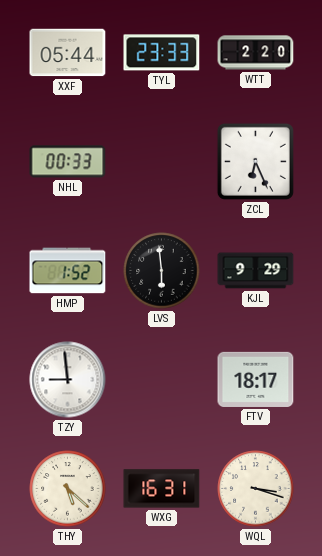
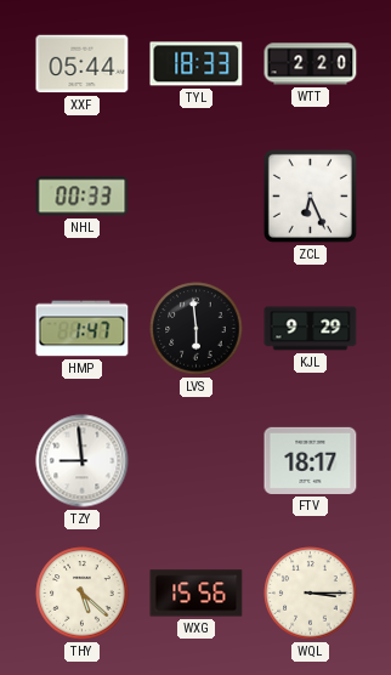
TYL: 23:33 -> 18:33 (197, 64)
HMP: 1:52 -> 1:47 (83, 329)
WXG: 16:31 -> 15:56 (197, 594)
WQL: 3:18 -> 3:15 (311, 594)
